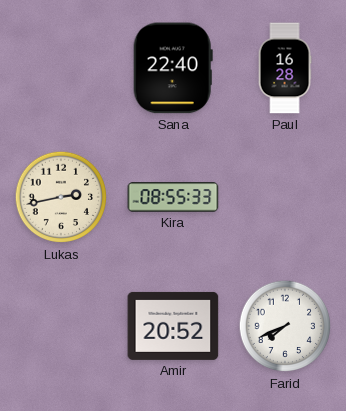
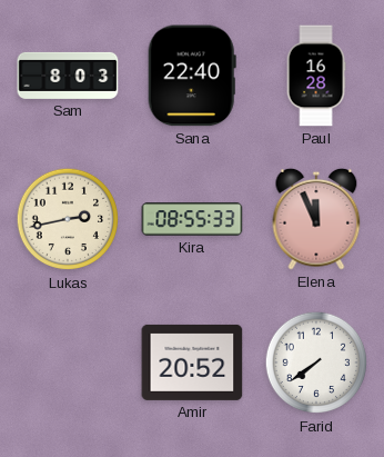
Sam: none -> 8:03 (68, 76)
Elena: none -> 11:56 (316, 219)
Farid: 7:41 -> 7:39 (316, 362)
